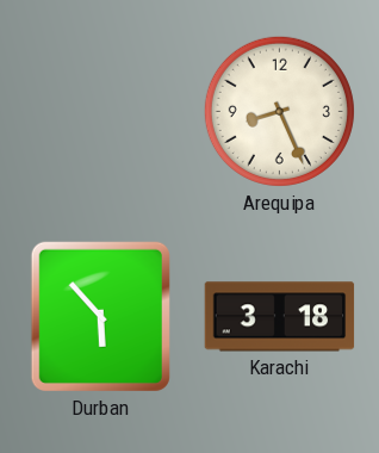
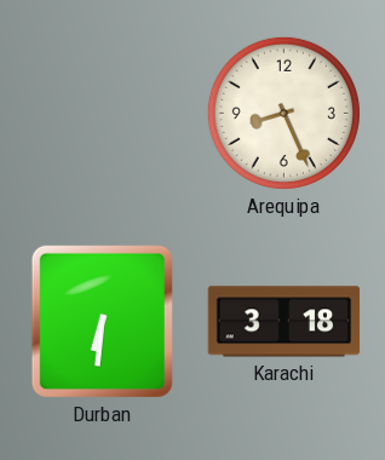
Durban: 5:53 -> 6:31 (102, 321)
